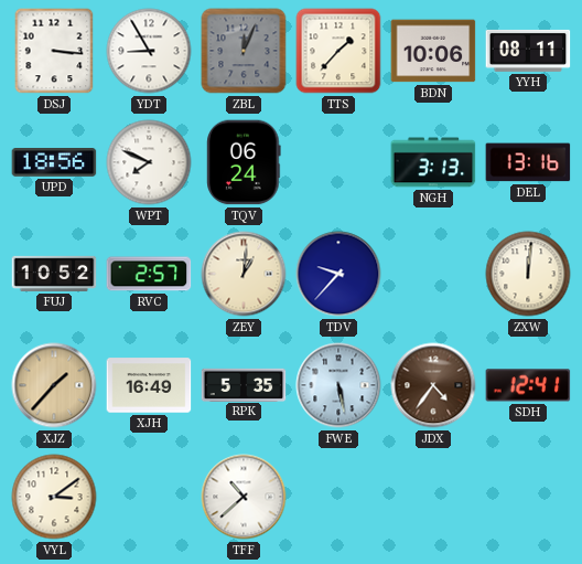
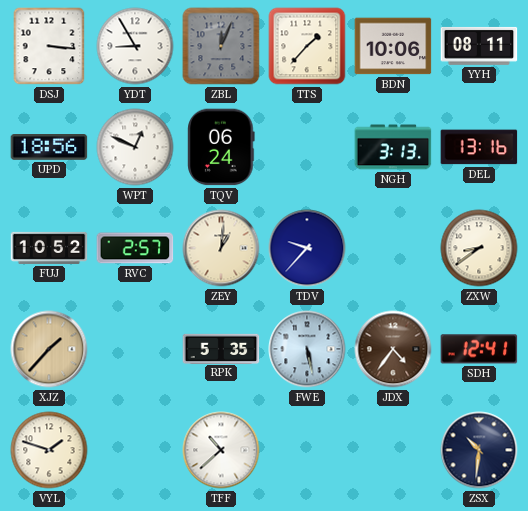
WPT: 7:49 -> 12:49 (135, 147)
ZXW: 12:01 -> 8:39 (479, 248)
XJH: 16:49 -> none (149, 385)
VYL: 3:09 -> 1:48 (49, 450)
ZSX: none -> 10:31 (479, 450)
